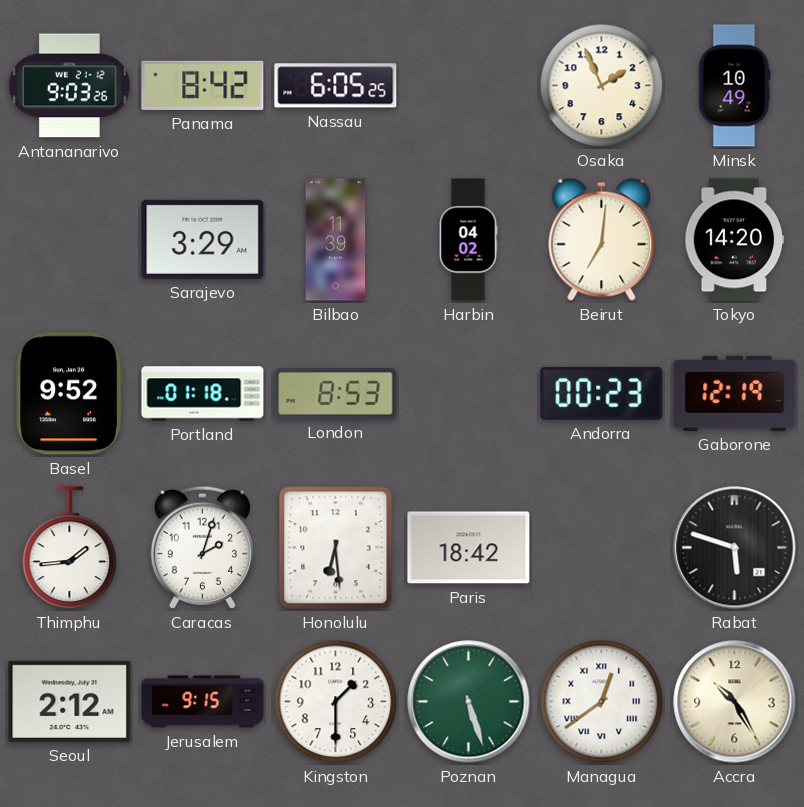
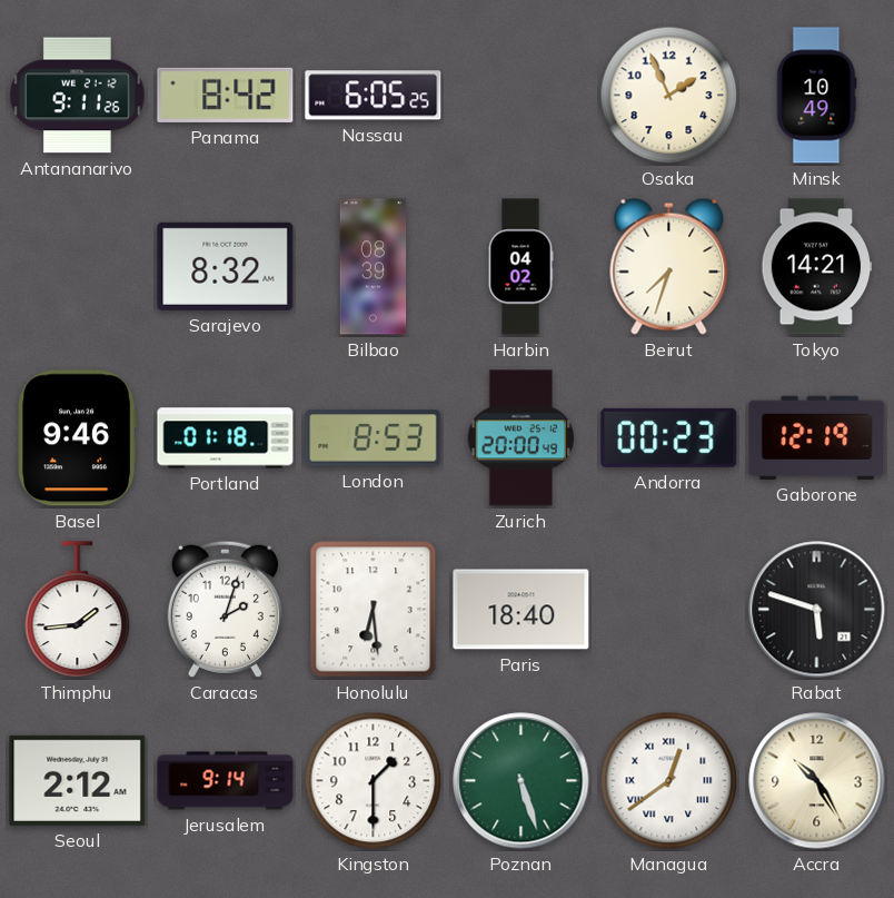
Antananarivo: 9:03 -> 9:11 (78, 96)
Sarajevo: 3:29 -> 8:32 (226, 266)
Bilbao: 11:39 -> 08:39 (374, 267)
Beirut: 7:01 -> 7:33 (669, 266)
Tokyo: 14:20 -> 14:21 (817, 267)
Basel: 9:52 -> 9:46 (78, 438)
Zurich: none -> 20:00 (521, 438)
Paris: 18:42 -> 18:40 (521, 610)
Jerusalem: 9:15 -> 9:14 (226, 781)
